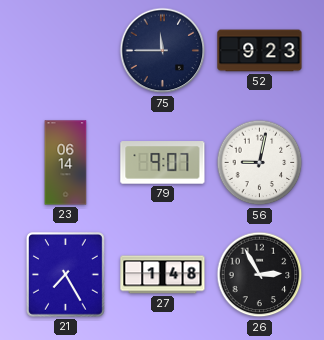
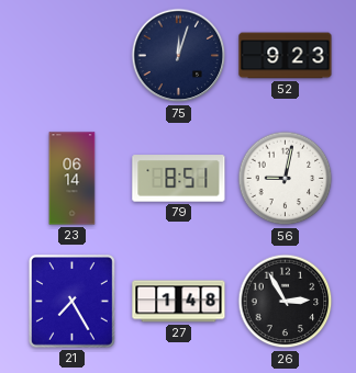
75: 11:45 -> 12:03 (179, 56)
79: 9:07 -> 8:51 (179, 179)
